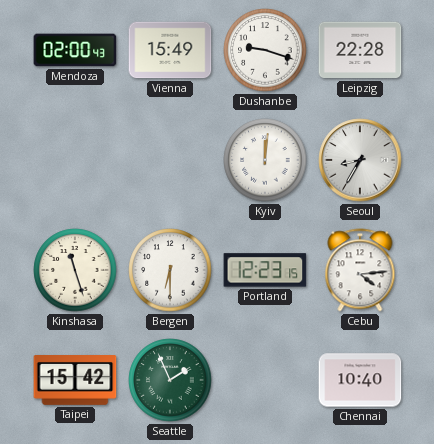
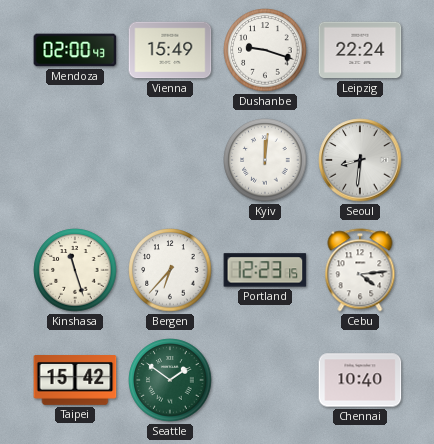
Leipzig: 22:28 -> 22:24 (360, 50)
Seoul: 8:35 -> 8:31 (360, 160)
Bergen: 6:30 -> 6:37 (170, 270)
Seattle: 1:56 -> 1:51 (170, 380)
